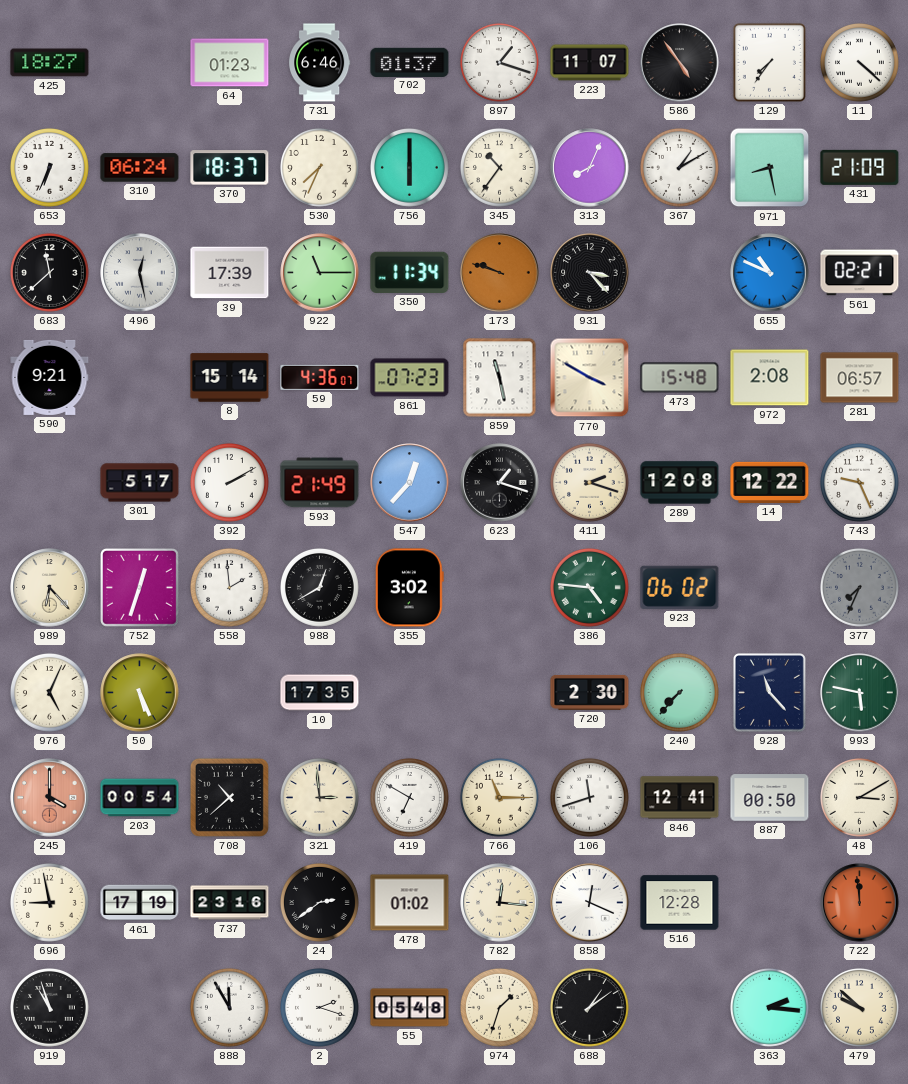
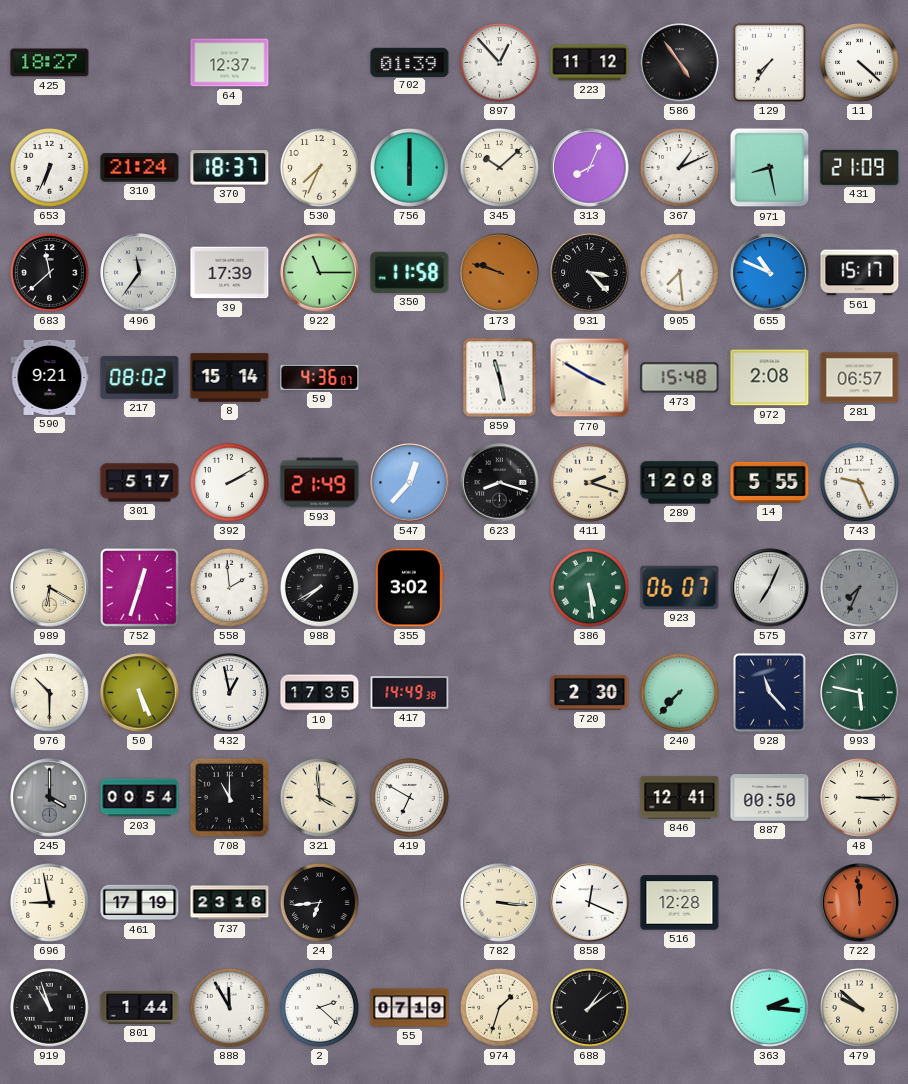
64: 01:23 -> 12:37 (230, 63)
731: 6:46 -> none (320, 63)
702: 01:37 -> 01:39 (410, 62)
897: 1:18 -> 12:53 (500, 63)
223: 11:07 -> 11:12 (590, 63)
310: 06:24 -> 21:24 (140, 168)
345: 10:36 -> 10:08 (500, 168)
367: 1:10 -> 1:11 (680, 168)
496: 12:28 -> 11:36 (140, 273)
350: 11:34 -> 11:58 (410, 272)
905: none -> 7:29 (680, 273)
561: 02:21 -> 15:17 (860, 273)
217: none -> 08:02 (140, 377)
861: 07:23 -> none (410, 378)
623: 1:18 -> 8:18 (500, 483)
14: 12:22 -> 5:55 (770, 482)
989: 6:23 -> 6:20 (50, 588)
988: 12:40 -> 7:40 (320, 588)
386: 4:46 -> 5:29 (590, 588)
923: 06:02 -> 06:07 (680, 587)
575: none -> 7:04 (770, 588)
976: 5:04 -> 10:30 (50, 693)
432: none -> 12:58 (230, 693)
417: none -> 14:49 (410, 693)
245 dial: salmon -> grey (50, 798)
708: 10:38 -> 11:00 (229, 797)
321: 2:59 -> 3:59 (320, 798)
766: 11:15 -> none (500, 798)
106: 11:42 -> none (590, 798)
48: 3:10 -> 3:15 (860, 798)
24: 2:39 -> 6:44 (320, 903)
478: 01:02 -> none (410, 903)
782: 12:16 -> 3:16 (500, 903)
801: none -> 1:44 (140, 1008)
2: 2:18 -> 2:22 (320, 1008)
55: 05:48 -> 07:19 (410, 1008)
